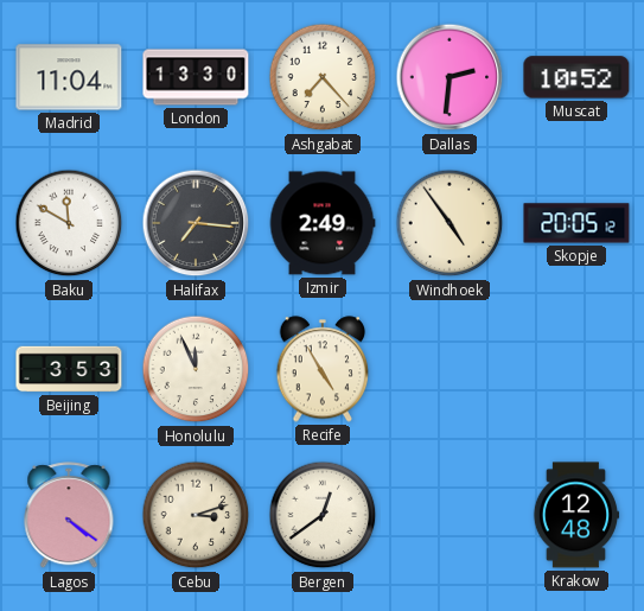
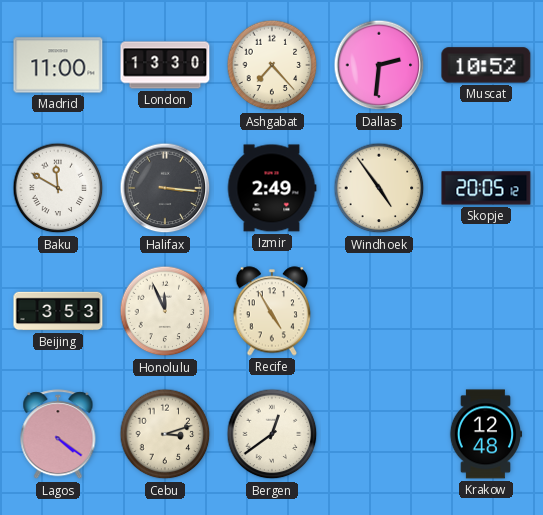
Madrid: 11:04 -> 11:00 (58, 65)
Halifax: 7:16 -> 3:16 (165, 188)
